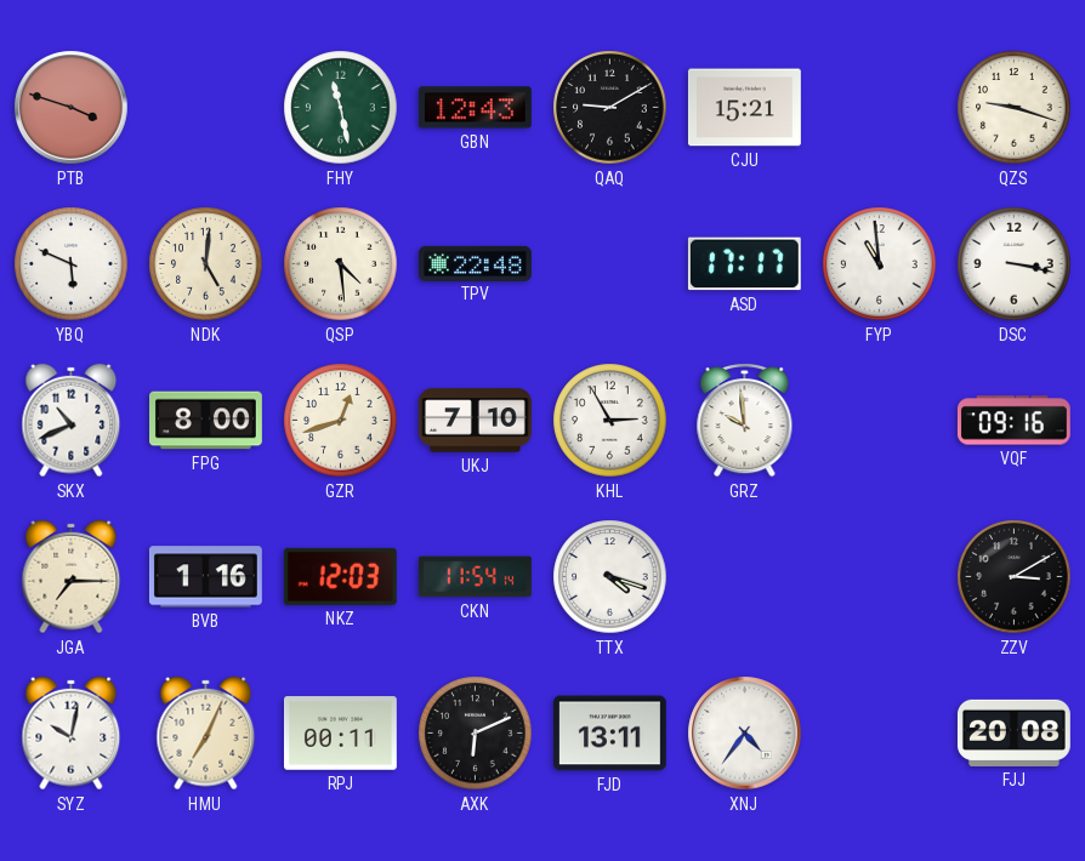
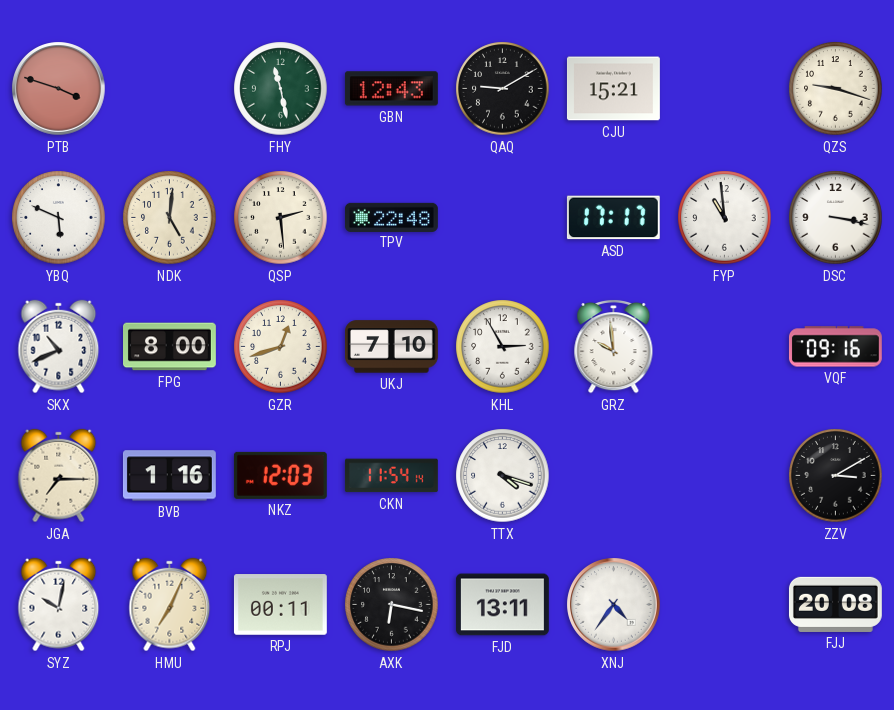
QSP: 4:29 -> 2:29 (281, 218)
AXK: 6:11 -> 6:17 (392, 605)
